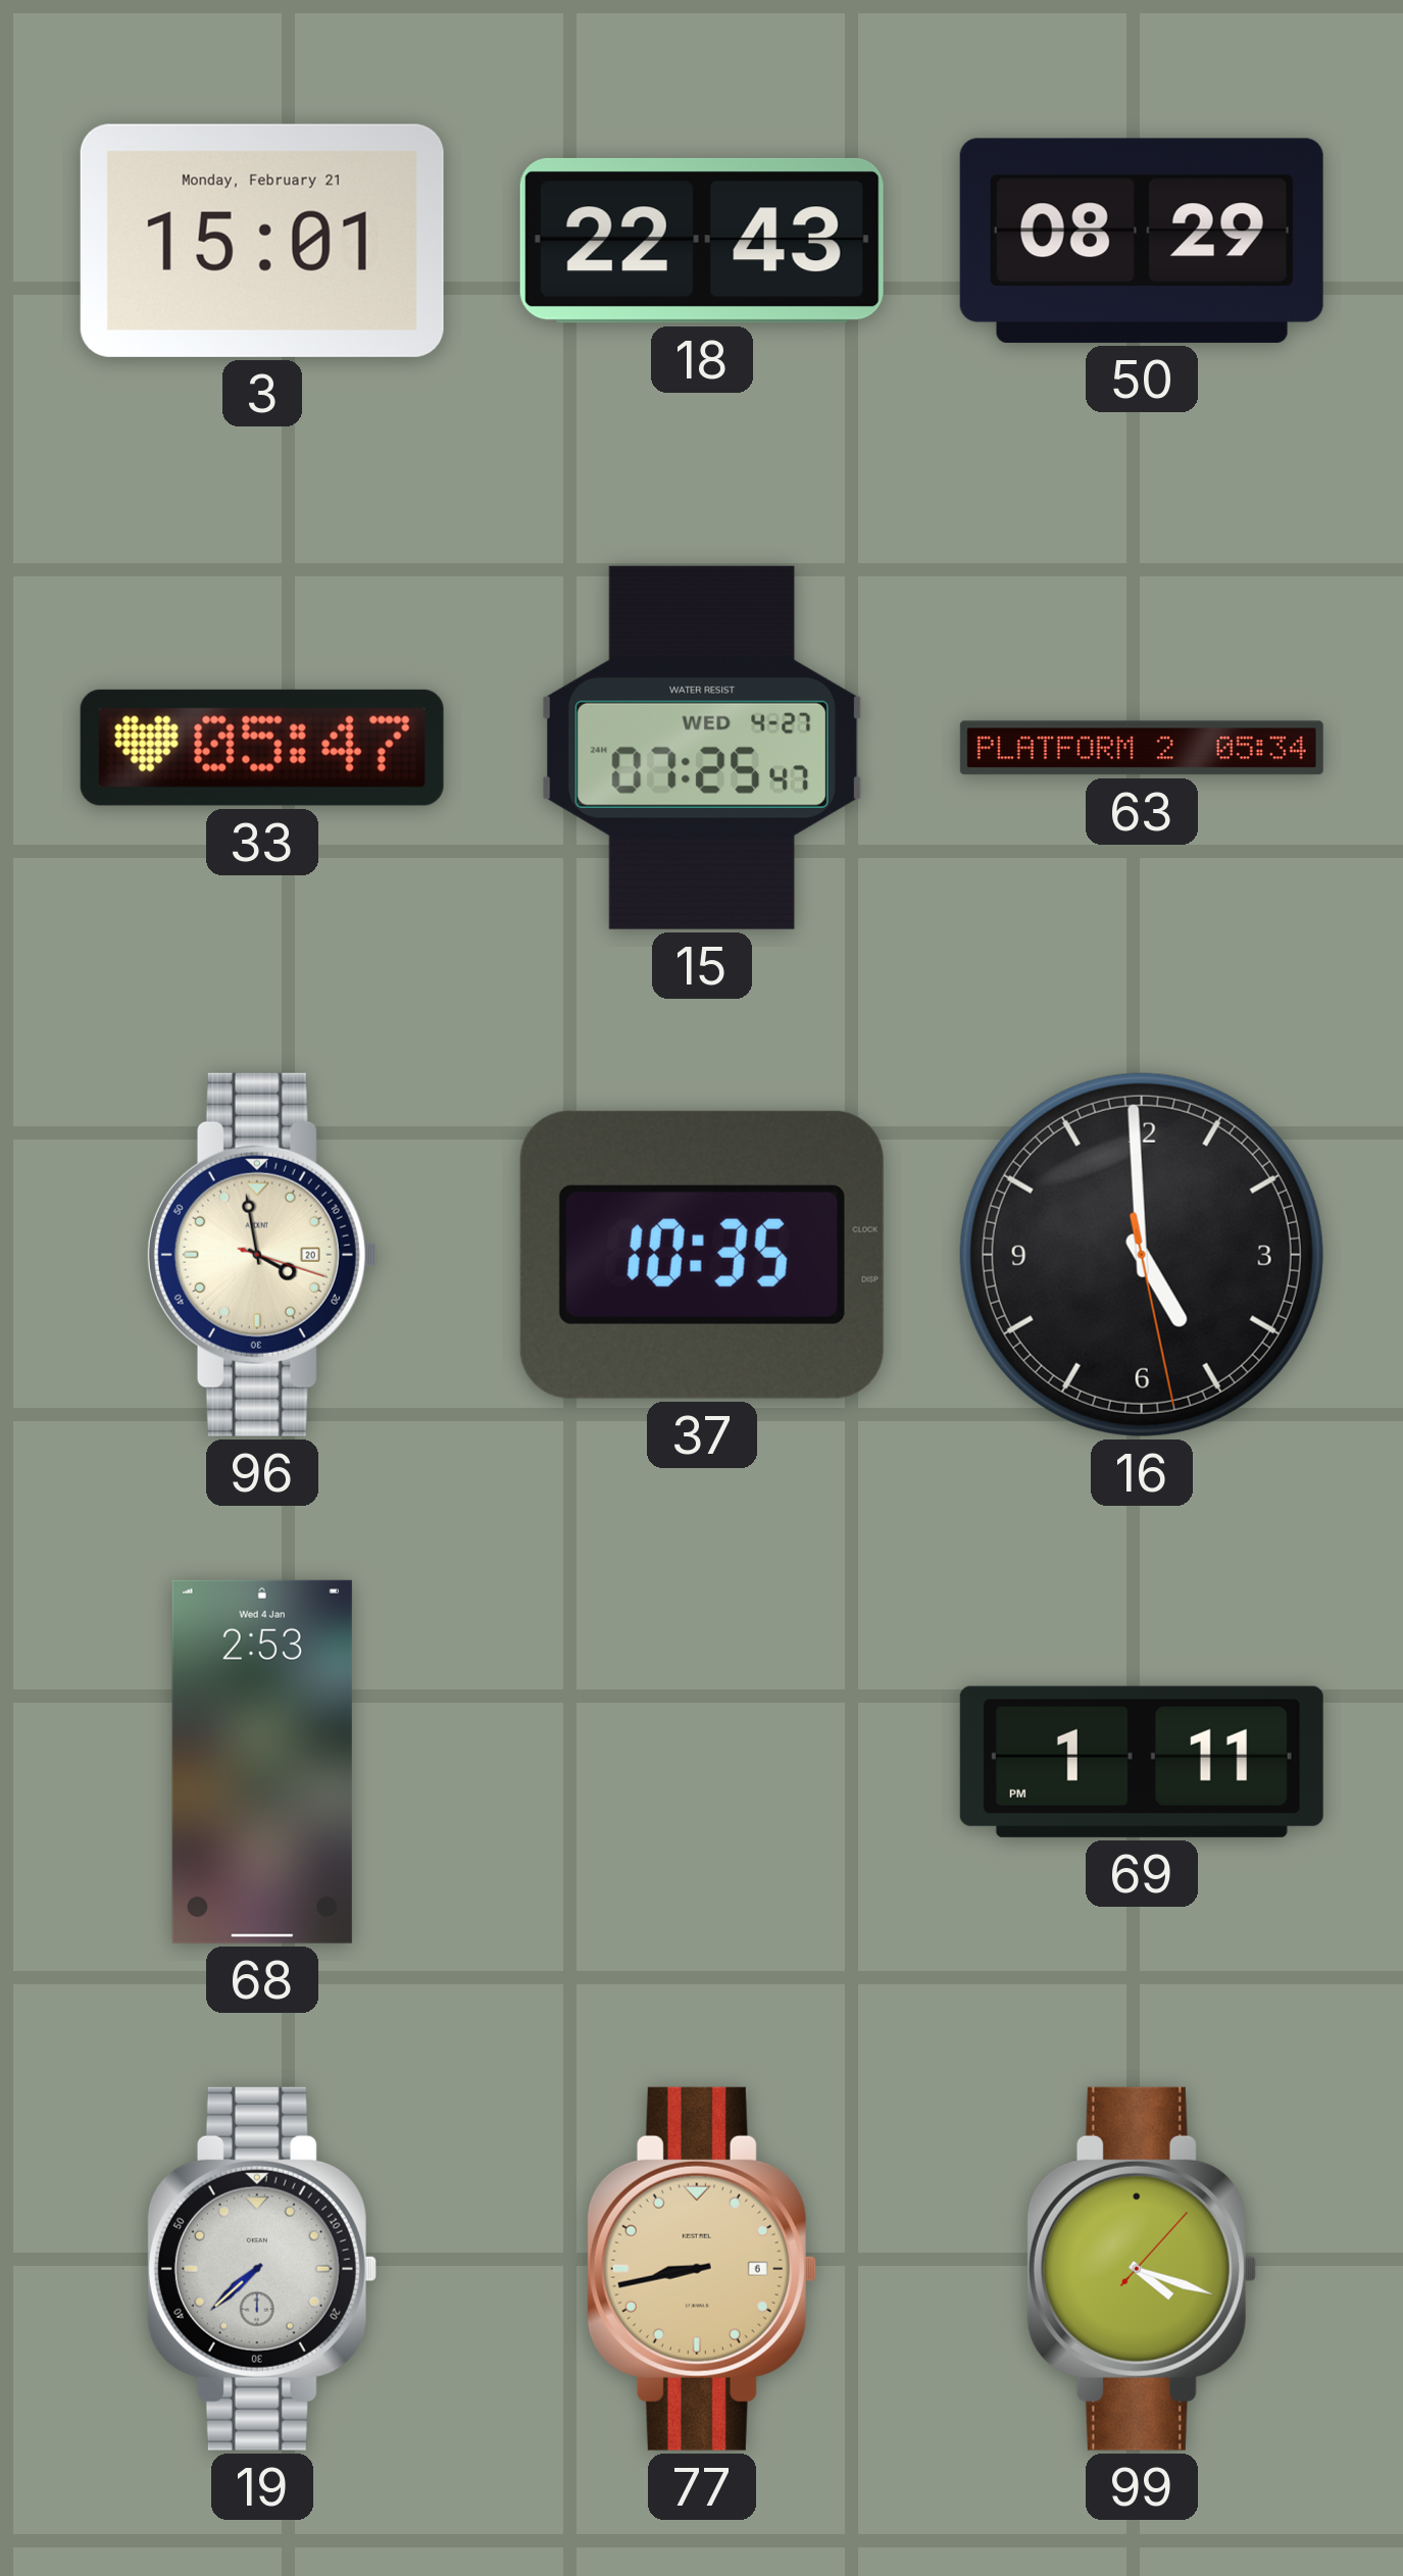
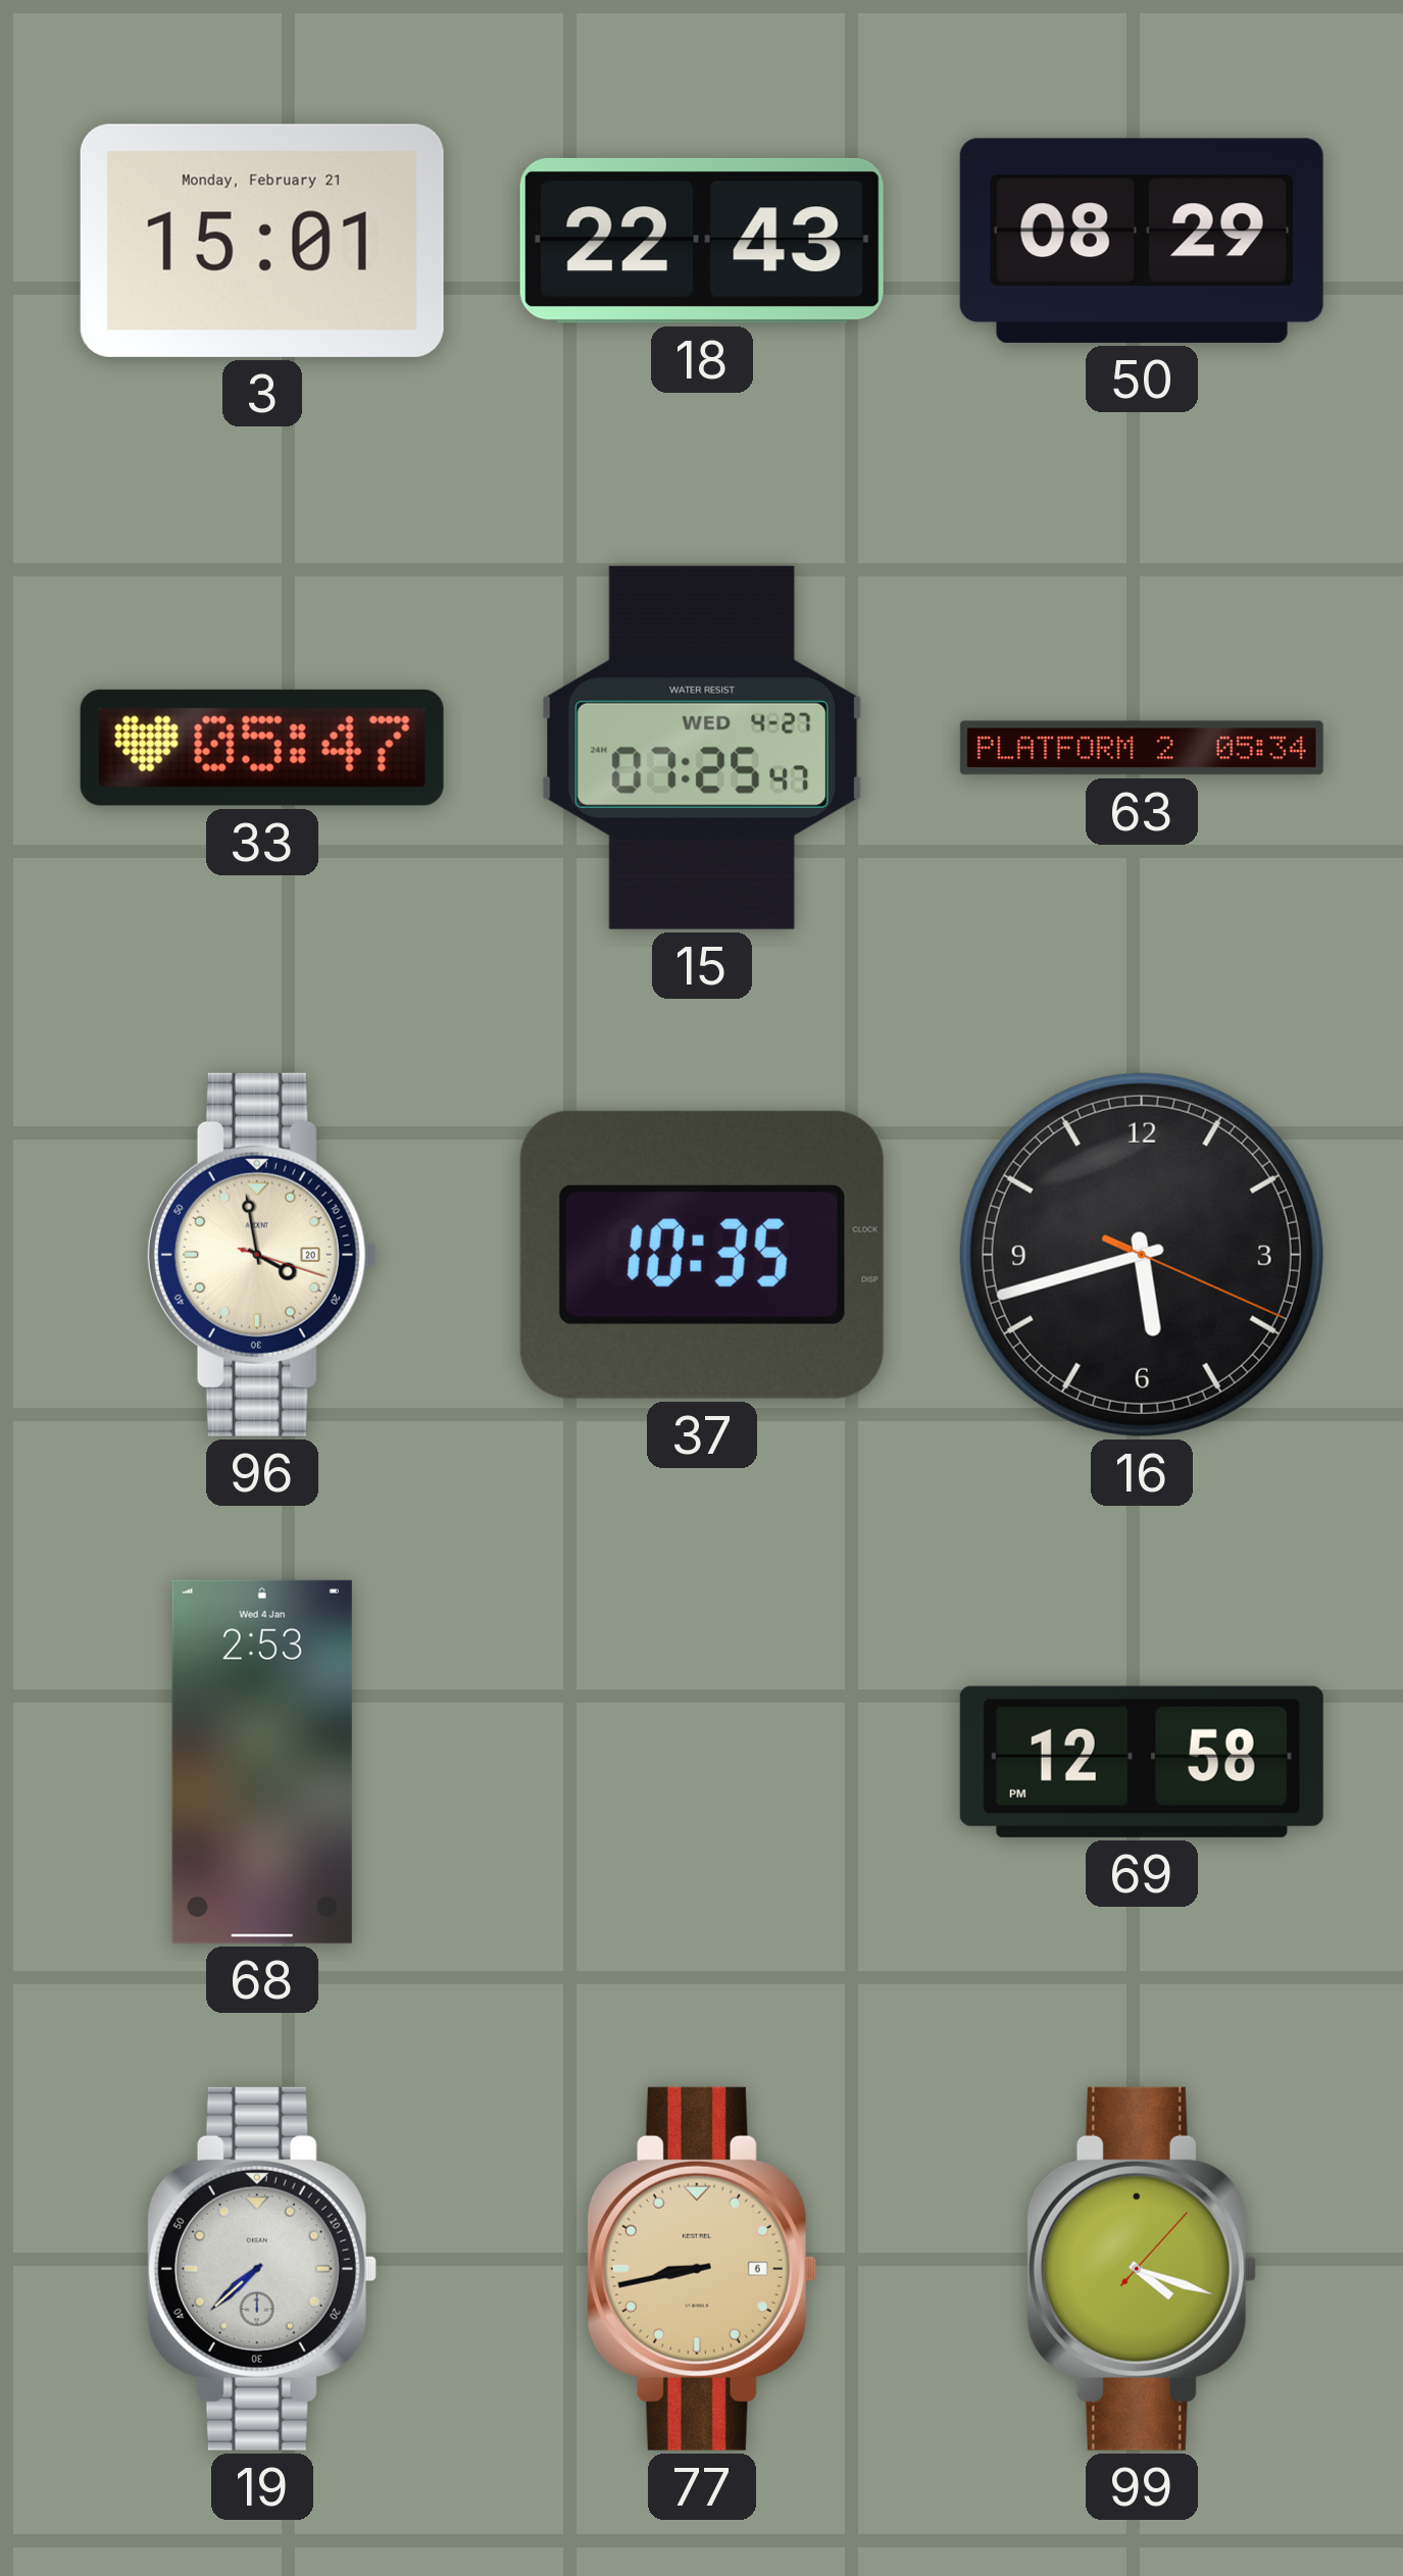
16: 4:59 -> 5:42 (1142, 1255)
69: 1:11 -> 12:58 (1142, 1762)
